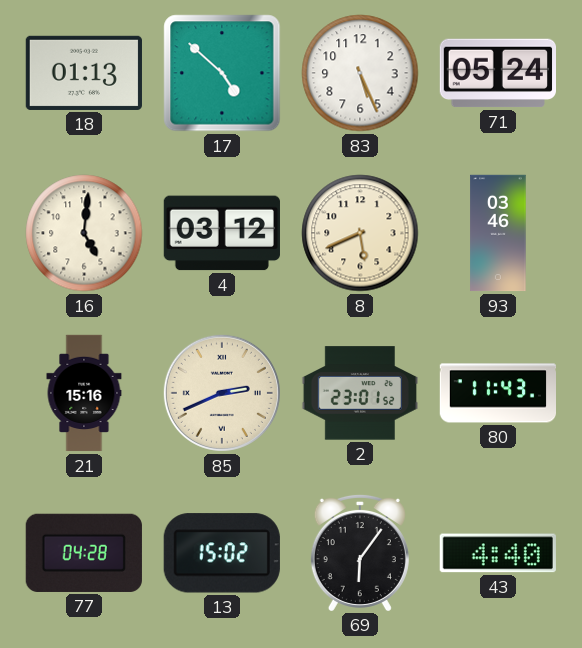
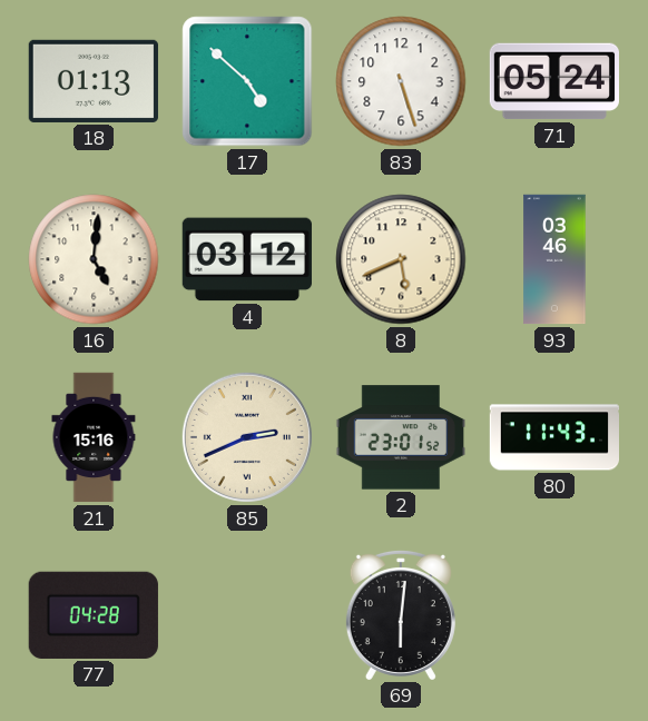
83: 5:26 -> 5:27 (401, 81)
13: 15:02 -> none (222, 553)
69: 6:06 -> 6:01 (401, 614)
43: 4:40 -> none (498, 553)
